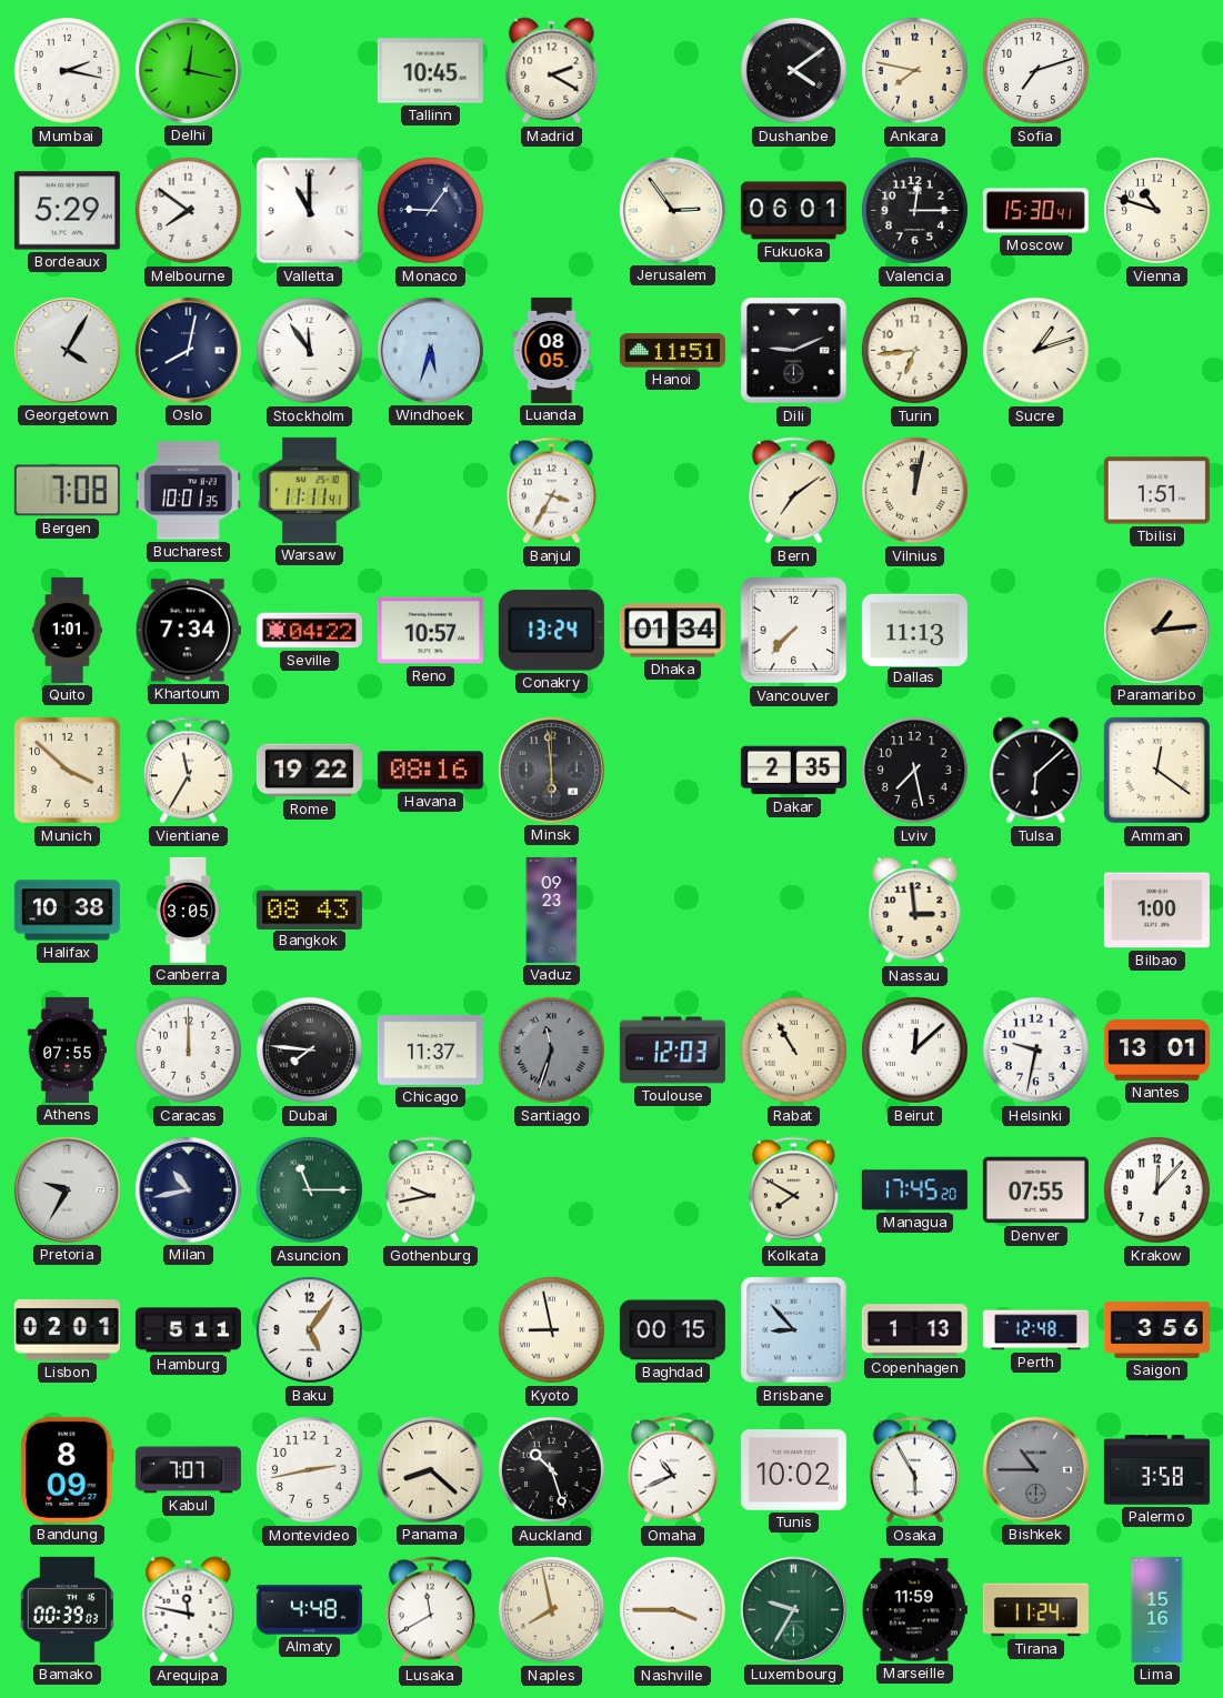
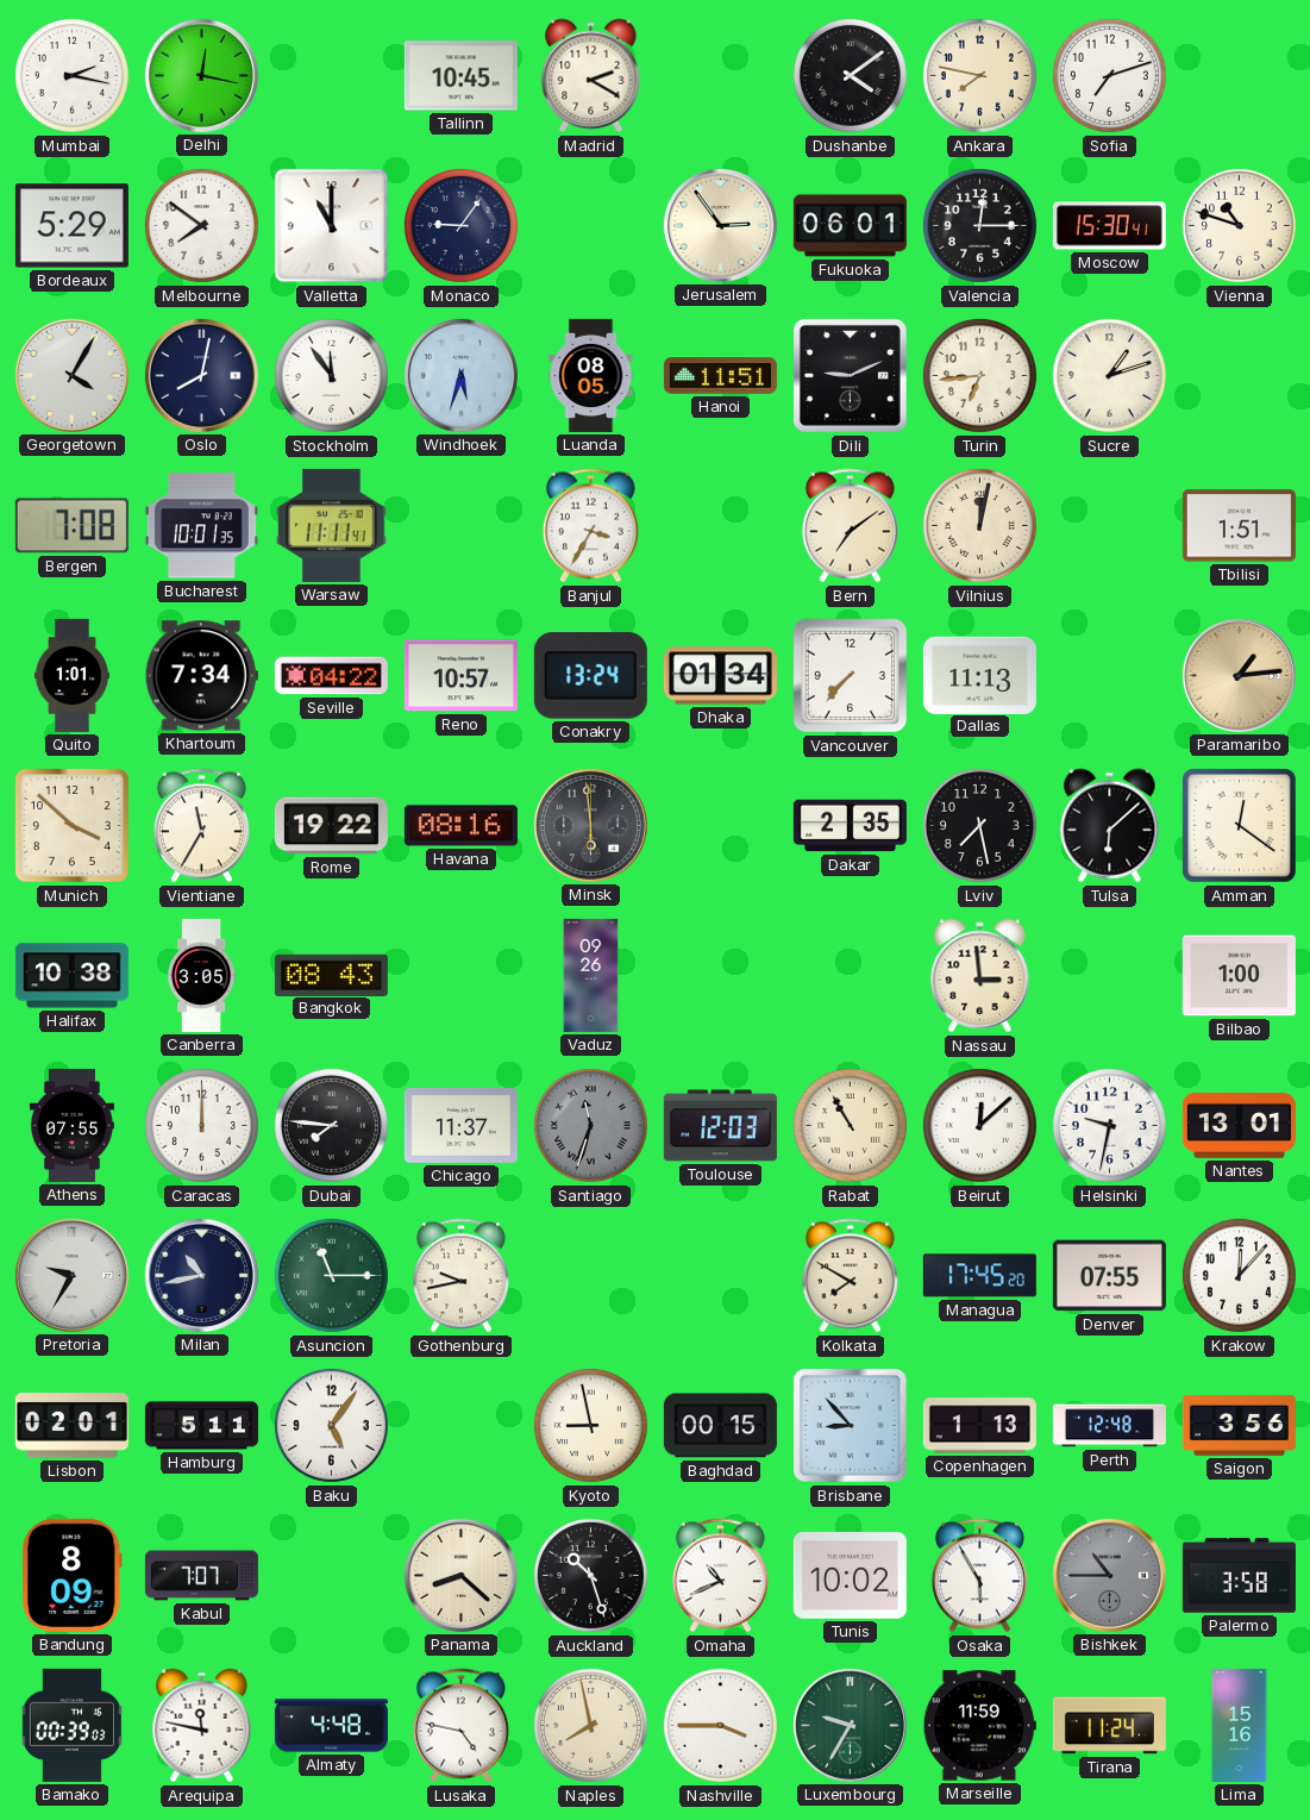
Vaduz: 09:23 -> 09:26 (591, 975)
Montevideo: 2:43 -> none (309, 1469)
Lusaka: 11:40 -> 4:47 (460, 1726)
